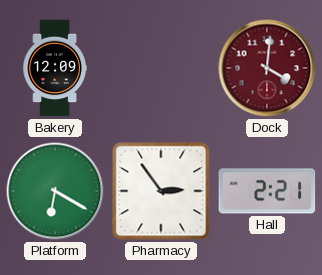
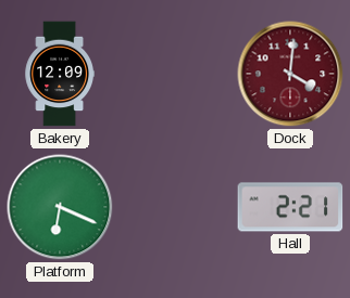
Platform: 6:20 -> 6:19 (60, 207)
Pharmacy: 2:54 -> none (161, 191)
